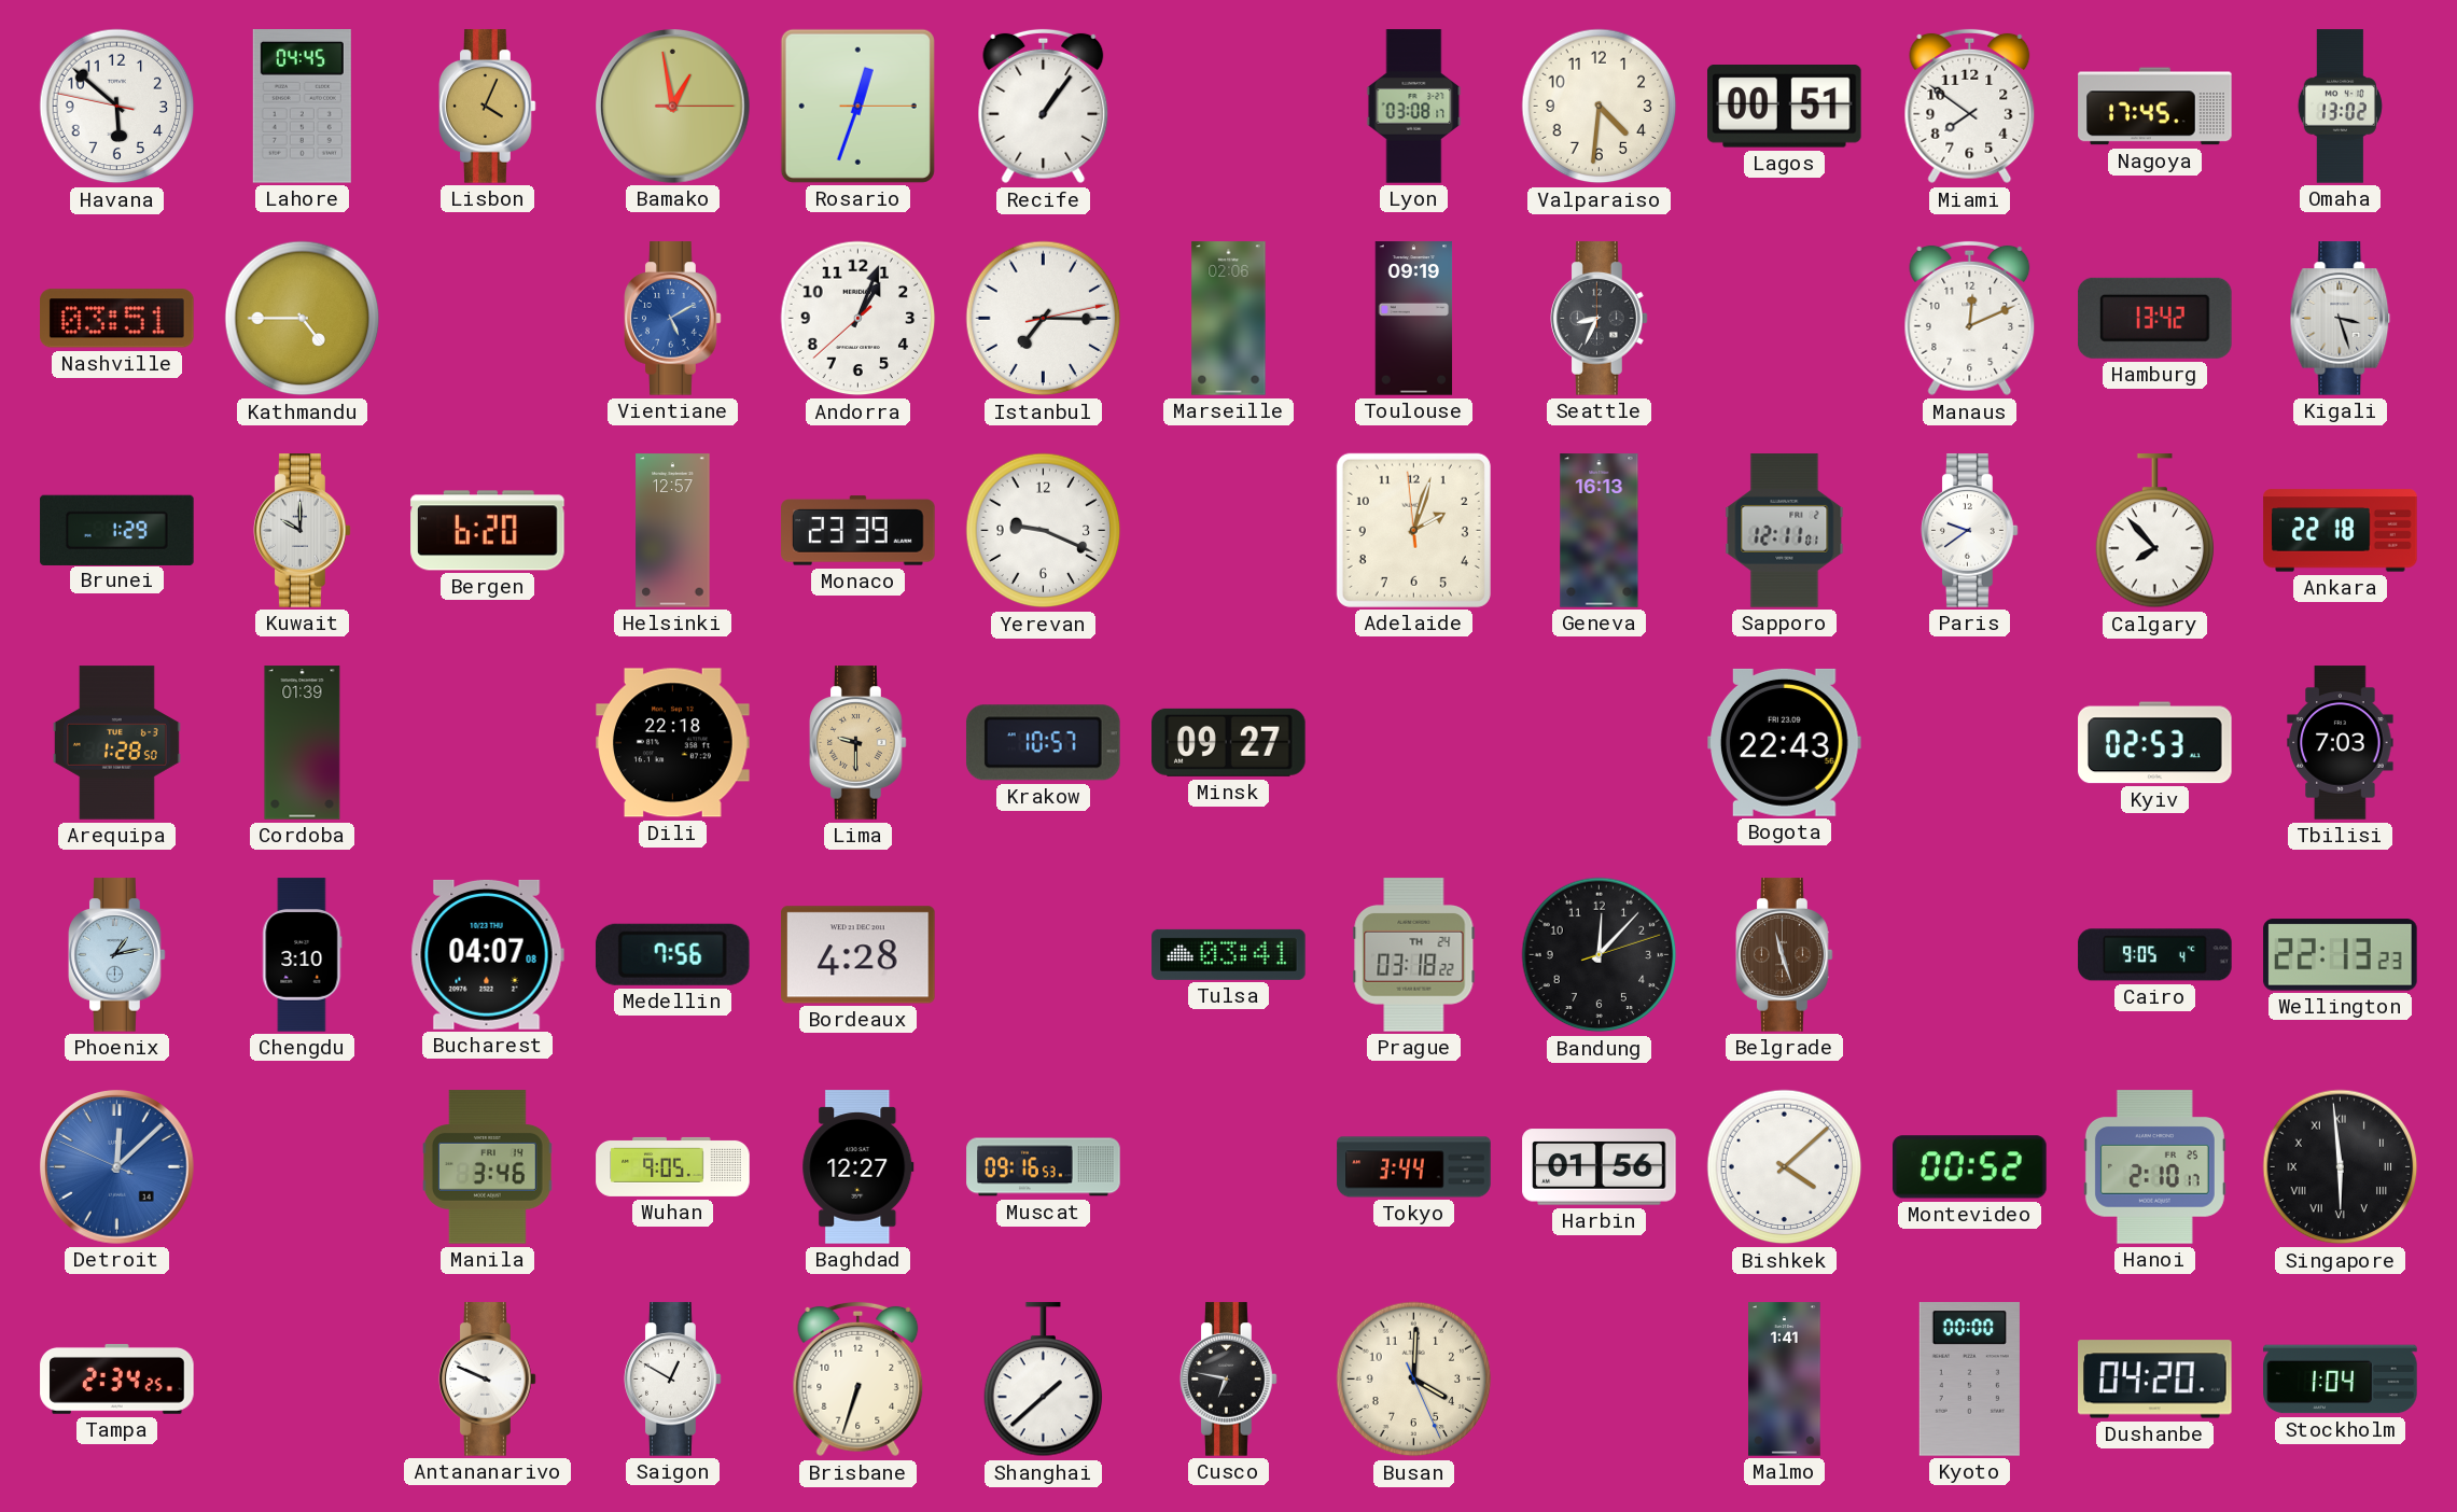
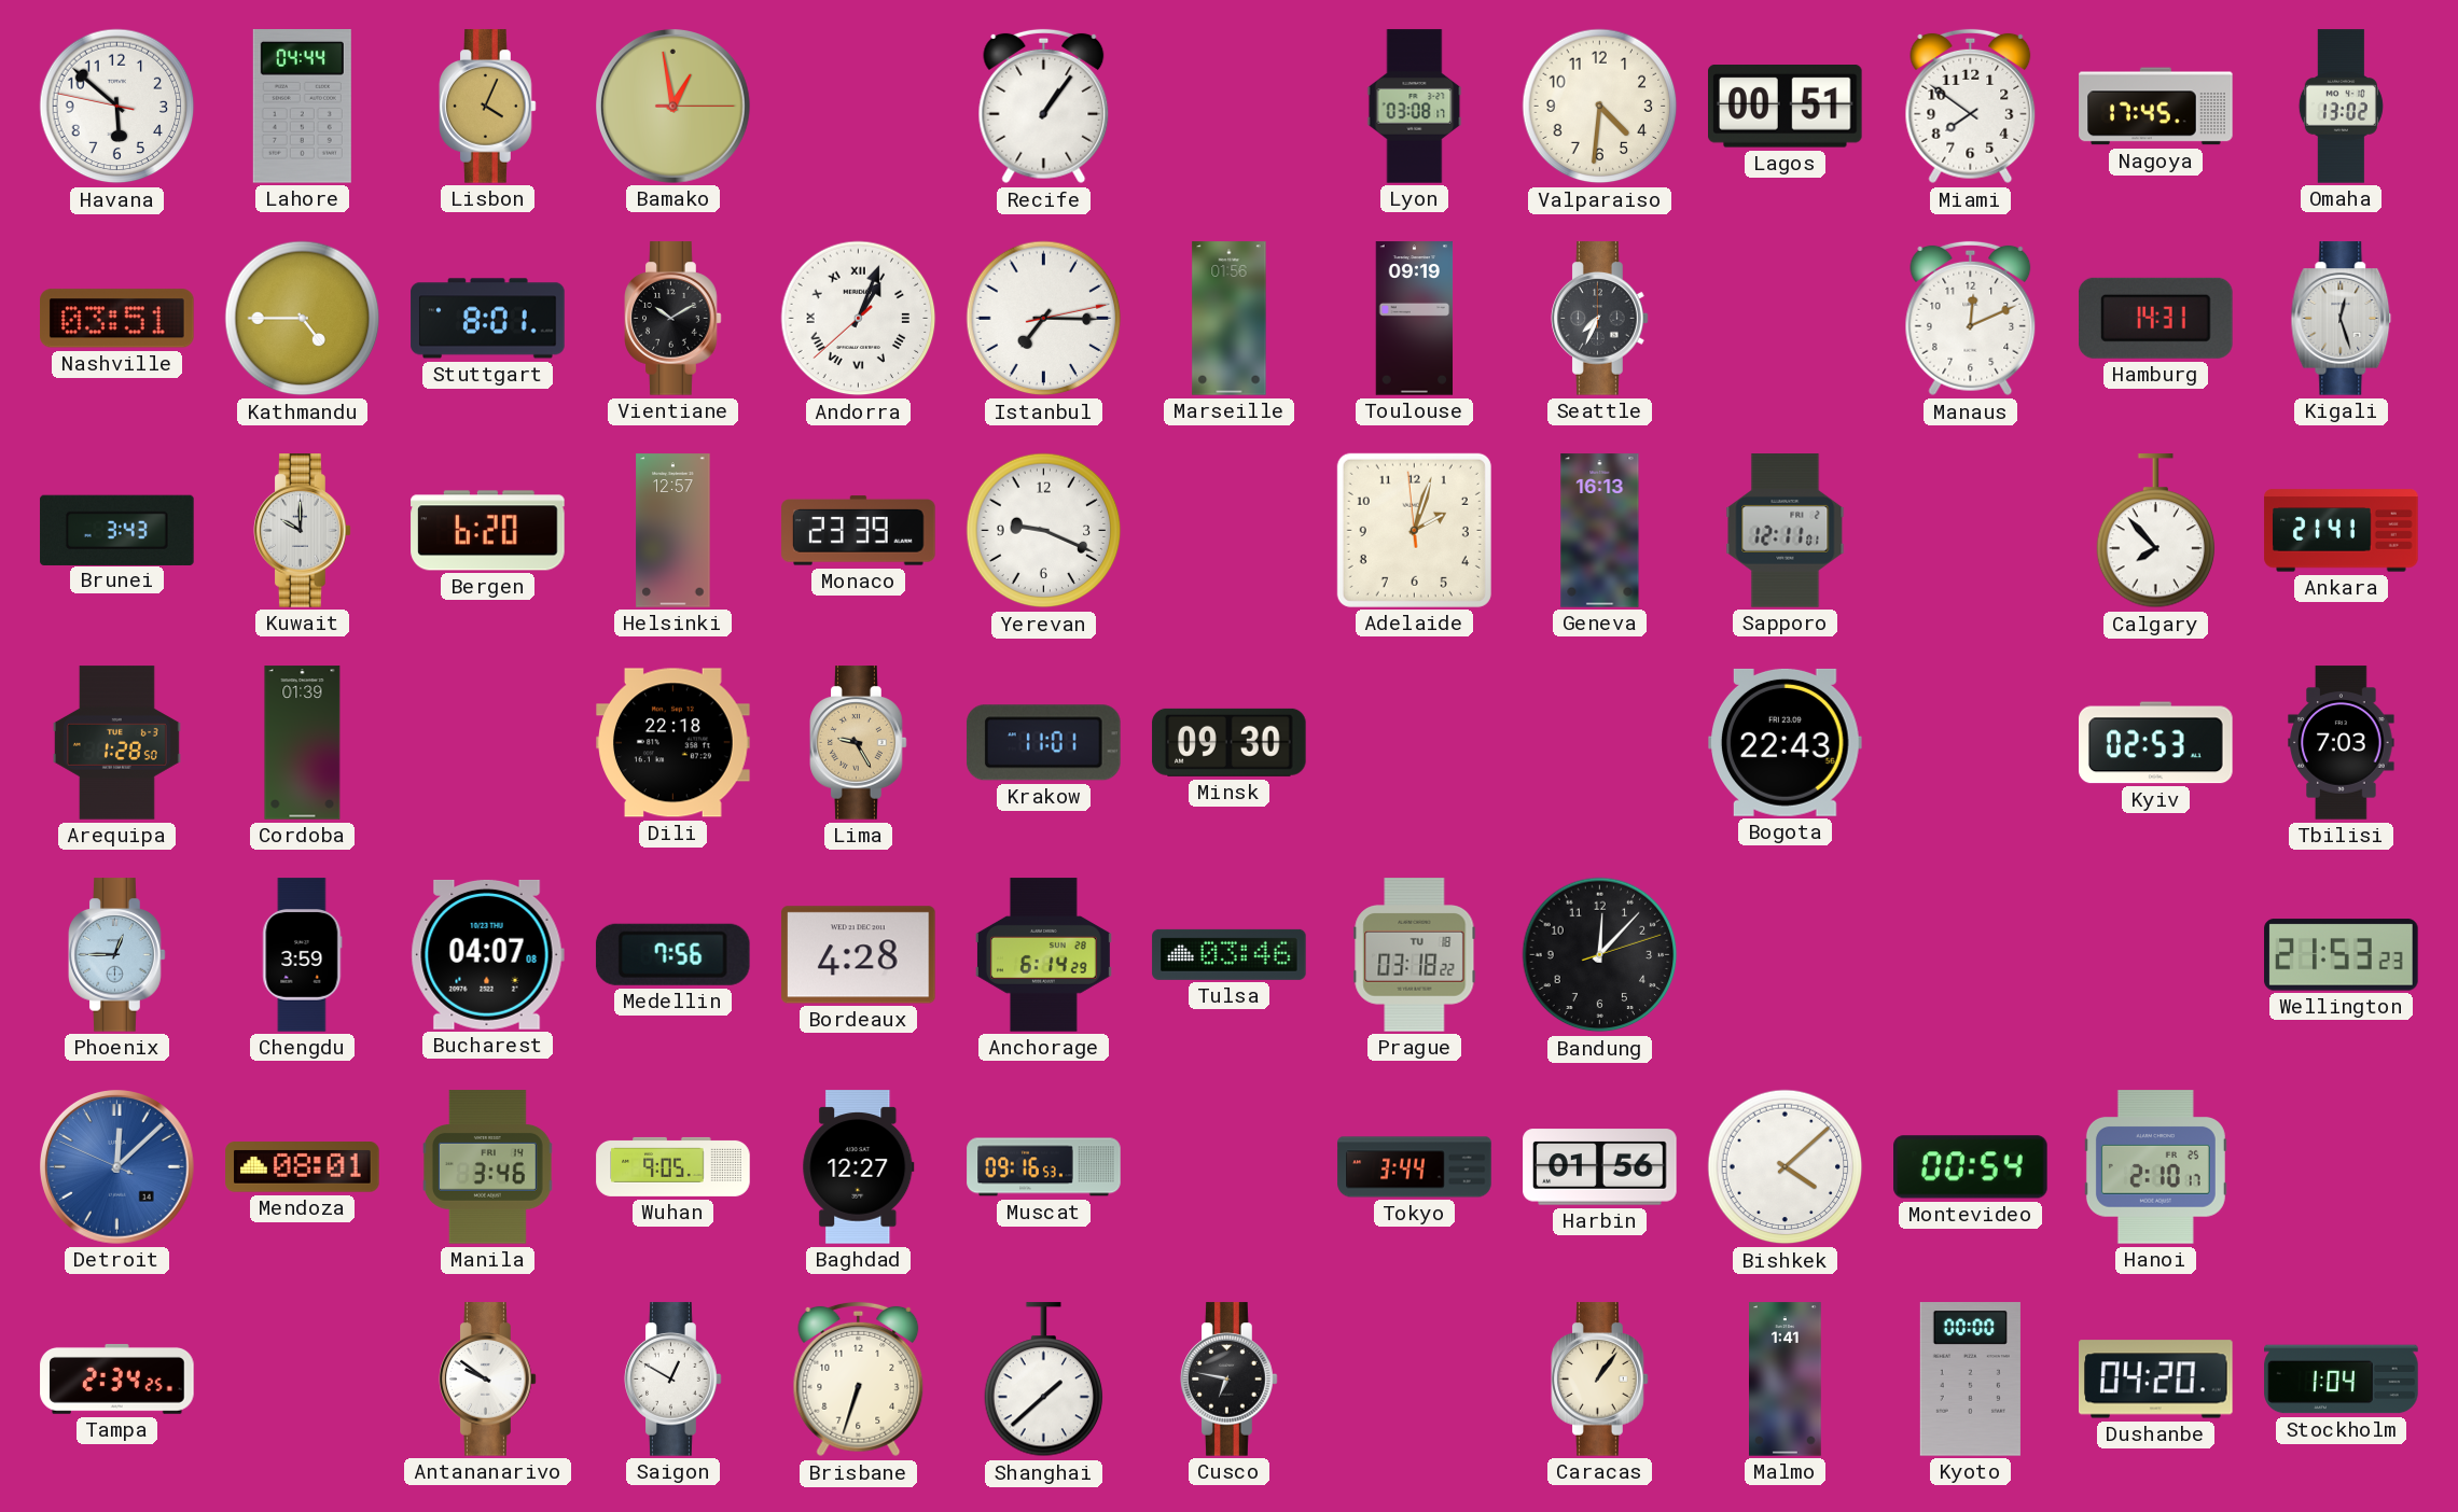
Lahore: 04:45 -> 04:44 (302, 107)
Rosario: 12:33 -> none (857, 106)
Stuttgart: none -> 8:01 (488, 319)
Vientiane: 5:10 -> 10:10 (673, 319)
Vientiane dial: blue -> black (673, 319)
Andorra numerals: Arabic -> Roman (859, 319)
Marseille: 02:06 -> 01:56 (1230, 319)
Seattle: 8:34 -> 7:34 (1600, 319)
Hamburg: 13:42 -> 14:31 (2156, 318)
Kigali: 3:27 -> 12:27 (2342, 319)
Brunei: 1:29 -> 3:43 (117, 530)
Paris: 9:39 -> none (1970, 531)
Ankara: 22:18 -> 21:41 (2342, 531)
Lima: 9:30 -> 9:25 (859, 743)
Krakow: 10:57 -> 11:01 (1044, 743)
Minsk: 09:27 -> 09:30 (1230, 742)
Phoenix: 1:13 -> 12:45 (117, 955)
Chengdu: 3:10 -> 3:59 (303, 955)
Anchorage: none -> 6:14 (1043, 955)
Tulsa: 03:41 -> 03:46 (1230, 954)
Prague date: TH 24 -> TU 18 (1415, 955)
Belgrade: 11:27 -> none (1785, 955)
Cairo: 9:05 -> none (2155, 955)
Wellington: 22:13 -> 21:53 (2342, 955)
Mendoza: none -> 08:01 (303, 1167)
Montevideo: 00:52 -> 00:54 (1971, 1167)
Singapore: 5:59 -> none (2341, 1167)
Antananarivo: 9:49 -> 9:51 (488, 1380)
Busan: 4:00 -> none (1414, 1380)
Caracas: none -> 1:06 (1600, 1380)
